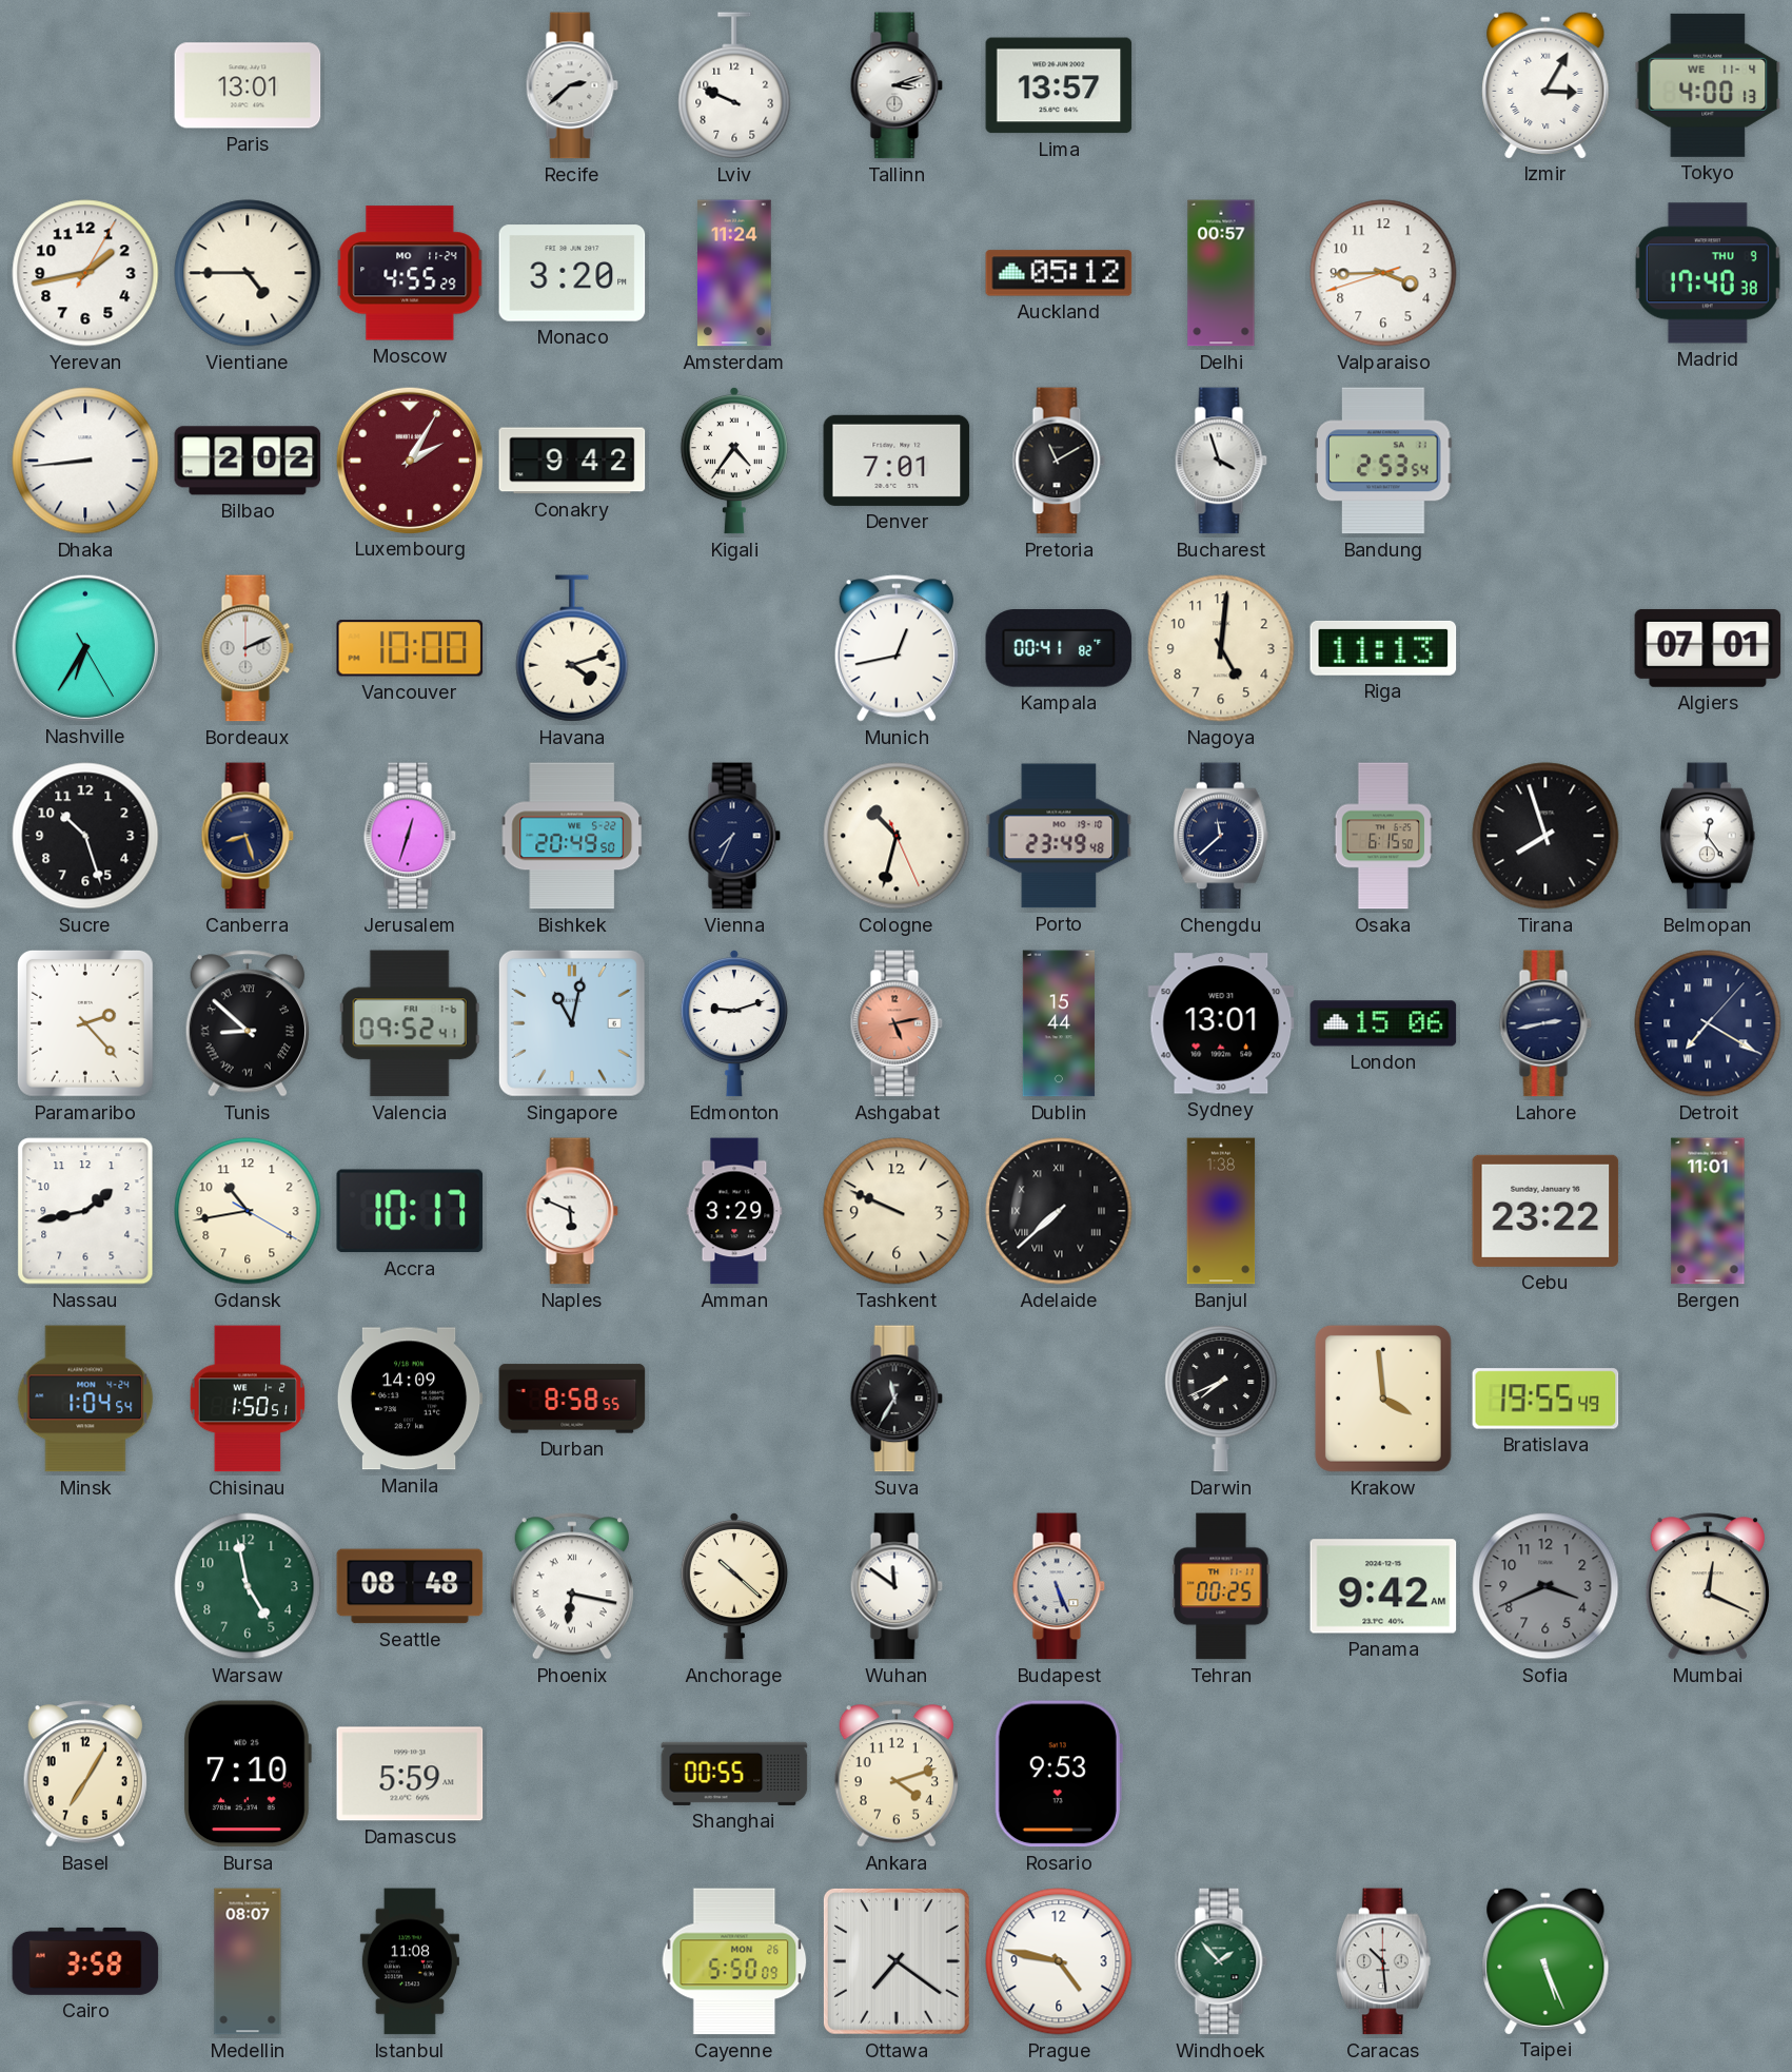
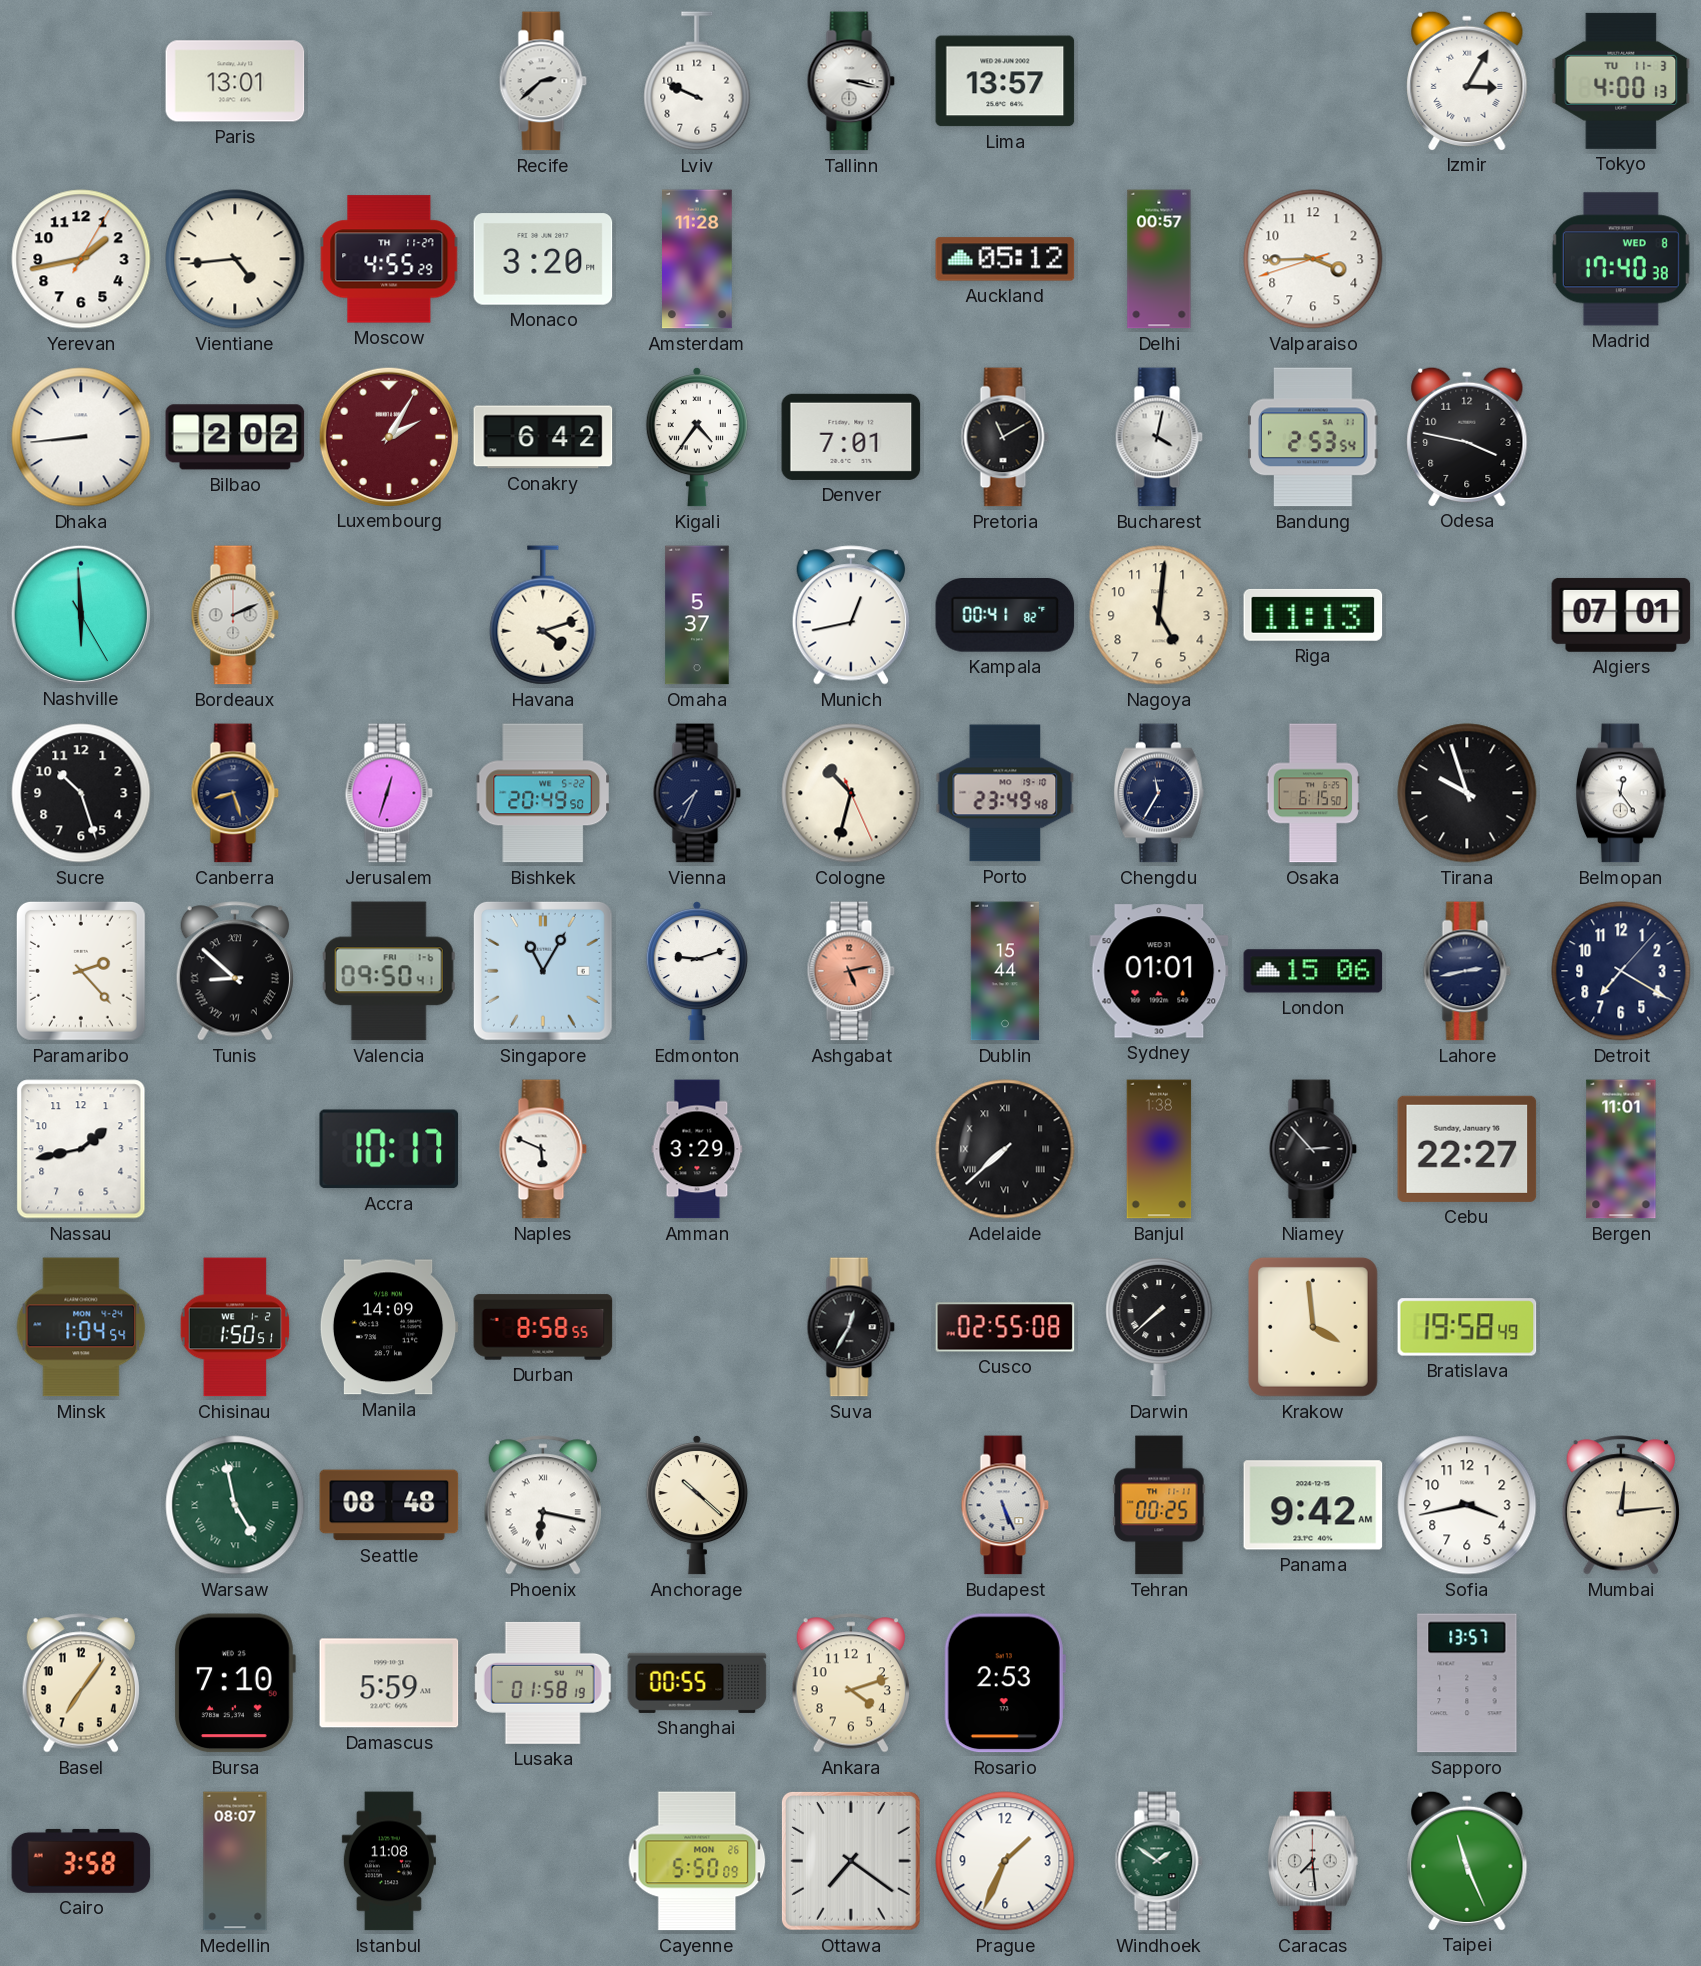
Tallinn: 3:12 -> 3:17 (851, 81)
Tokyo date: WE 11-4 -> TU 11-3 (1621, 81)
Vientiane: 4:45 -> 4:44 (235, 259)
Moscow date: MO 11-24 -> TH 11-27 (389, 259)
Amsterdam: 11:24 -> 11:28 (698, 259)
Madrid date: THU 9 -> WED 8 (1621, 259)
Conakry: 9:42 -> 6:42 (543, 437)
Bucharest: 3:57 -> 4:02 (1159, 437)
Odesa: none -> 3:47 (1467, 436)
Nashville: 6:35 -> 5:59 (80, 614)
Vancouver: 10:00 -> none (410, 648)
Omaha: none -> 5:37 (697, 615)
Chengdu: 11:38 -> 11:35 (1159, 793)
Tirana: 7:57 -> 9:57 (1467, 793)
Valencia: 09:52 -> 09:50 (389, 971)
Singapore: 11:02 -> 11:05 (543, 971)
Sydney: 13:01 -> 01:01 (1159, 971)
Detroit numerals: Roman -> Arabic (1621, 971)
Gdansk: 10:43 -> none (248, 1211)
Tashkent: 9:49 -> none (897, 1211)
Niamey: none -> 2:53 (1313, 1149)
Cebu: 23:22 -> 22:27 (1467, 1149)
Suva: 11:35 -> 12:35 (851, 1327)
Cusco: none -> 02:55 (1005, 1327)
Darwin: 7:41 -> 7:38 (1159, 1327)
Bratislava: 19:55 -> 19:58 (1467, 1327)
Warsaw numerals: Arabic -> Roman (235, 1505)
Wuhan: 11:51 -> none (897, 1586)
Sofia: 3:41 -> 3:43 (1467, 1505)
Sofia dial: grey -> white (1467, 1505)
Mumbai: 12:19 -> 12:14 (1620, 1505)
Basel: 7:05 -> 7:06 (80, 1683)
Lusaka: none -> 01:58 (543, 1683)
Rosario: 9:53 -> 2:53 (1005, 1683)
Sapporo: none -> 13:57 (1467, 1683)
Prague: 4:47 -> 1:34 (1005, 1861)
Windhoek: 1:53 -> 1:51 (1159, 1861)
Caracas: 10:29 -> 7:29 (1313, 1861)
Taipei: 5:26 -> 11:26 (1467, 1860)
